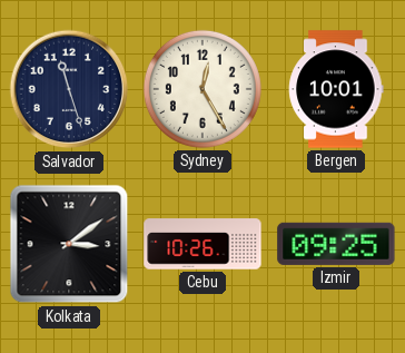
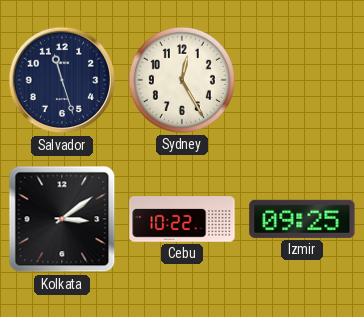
Bergen: 10:01 -> none (336, 89)
Cebu: 10:26 -> 10:22 (182, 219)
